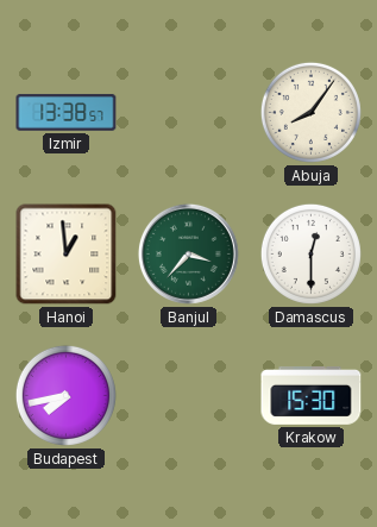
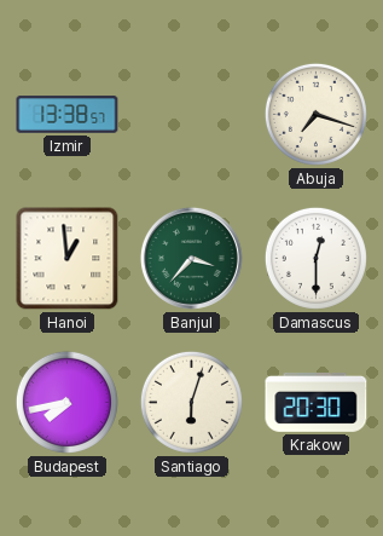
Abuja: 8:06 -> 7:18 (315, 114)
Santiago: none -> 6:03 (191, 402)
Krakow: 15:30 -> 20:30 (317, 402)
